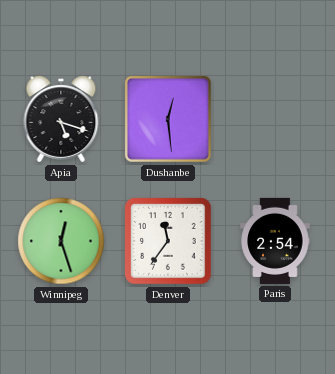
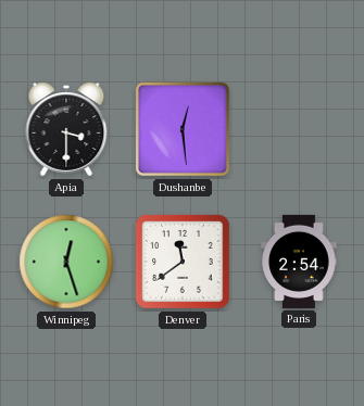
Apia: 5:18 -> 3:30 (66, 129)
Denver: 11:36 -> 11:39 (183, 262)
